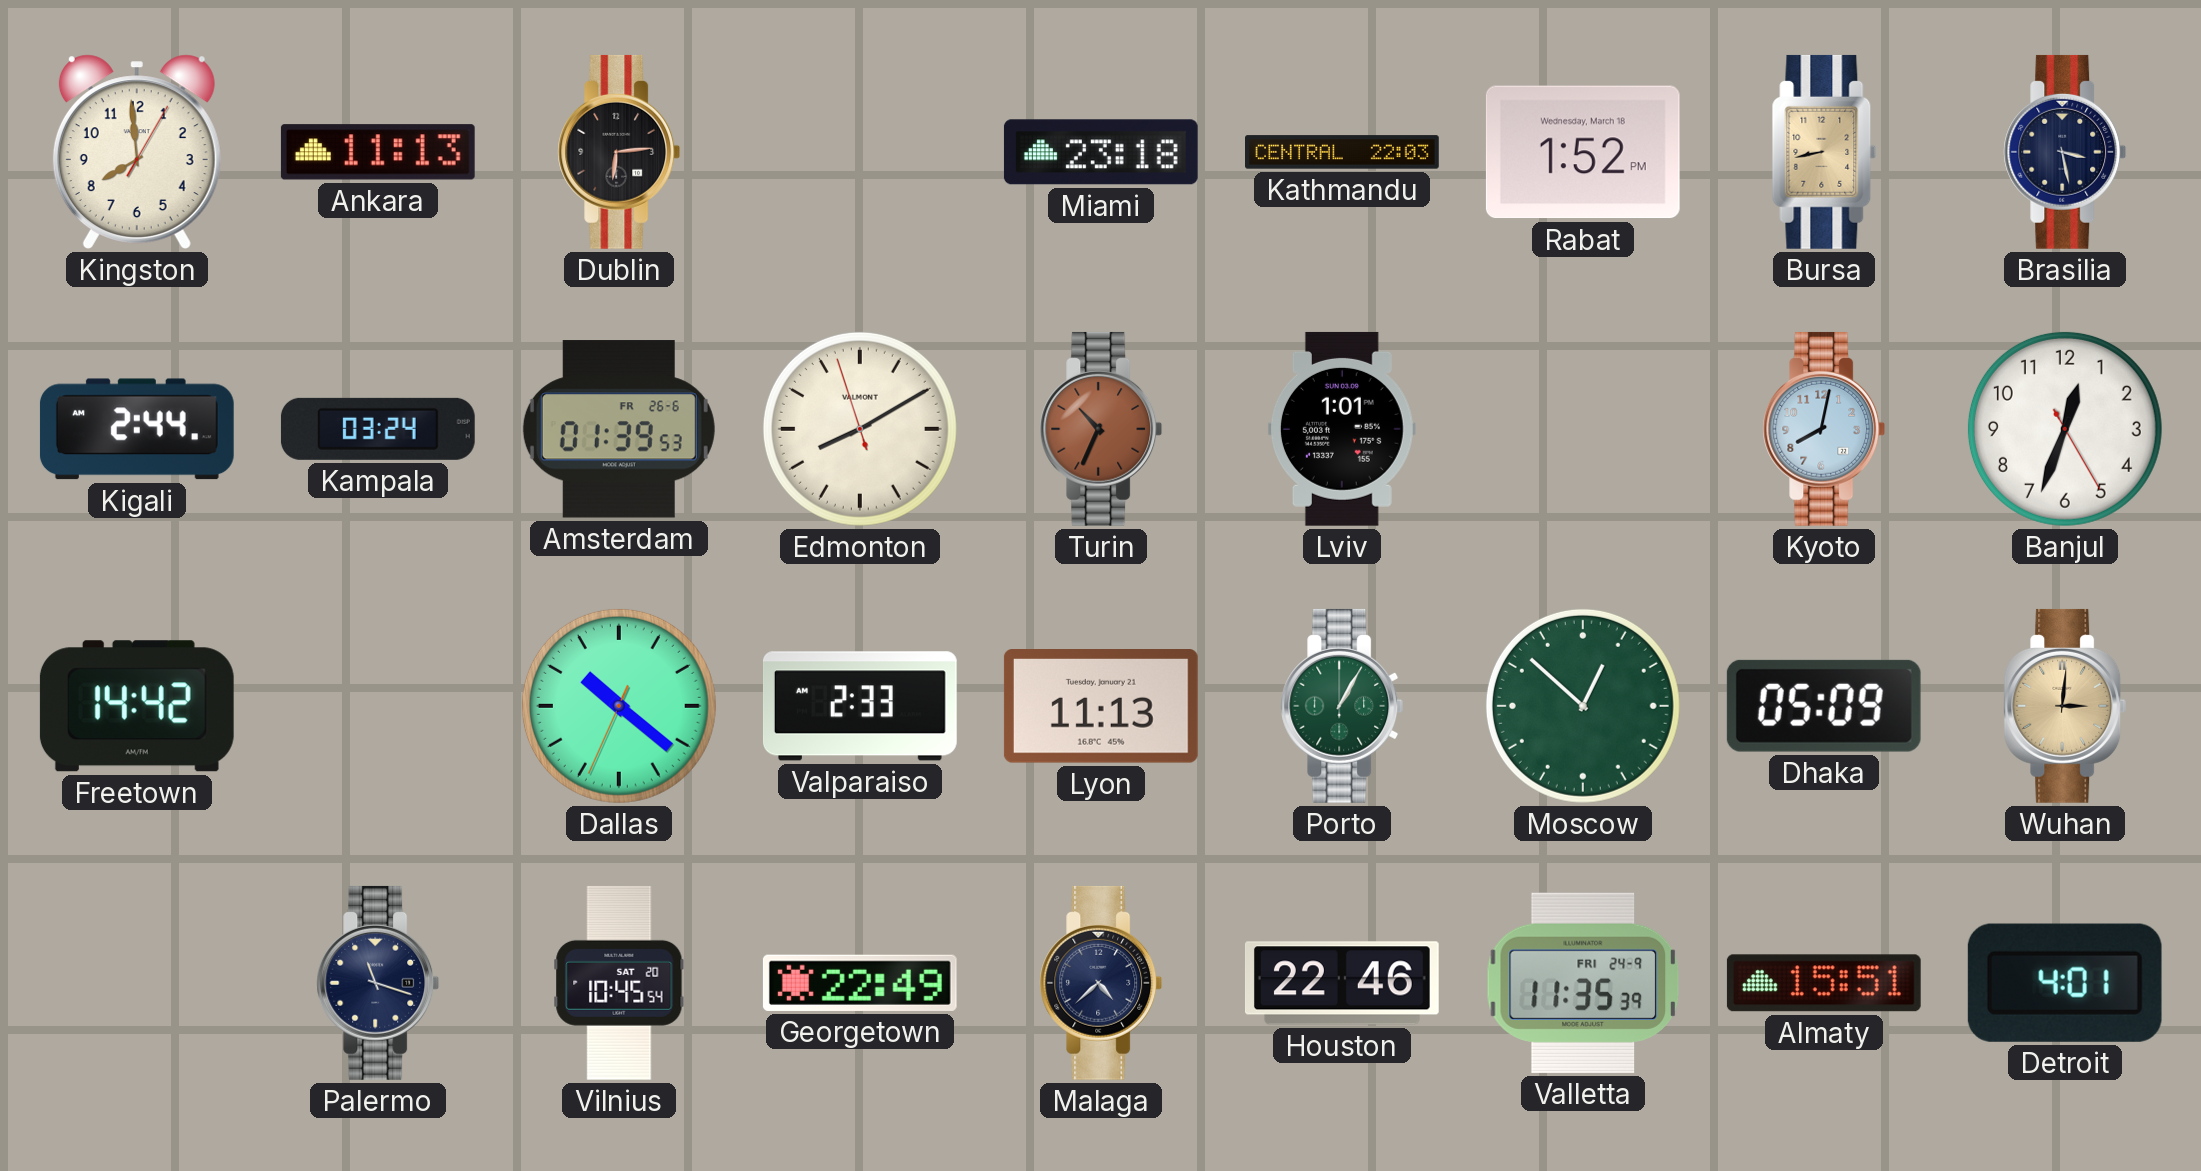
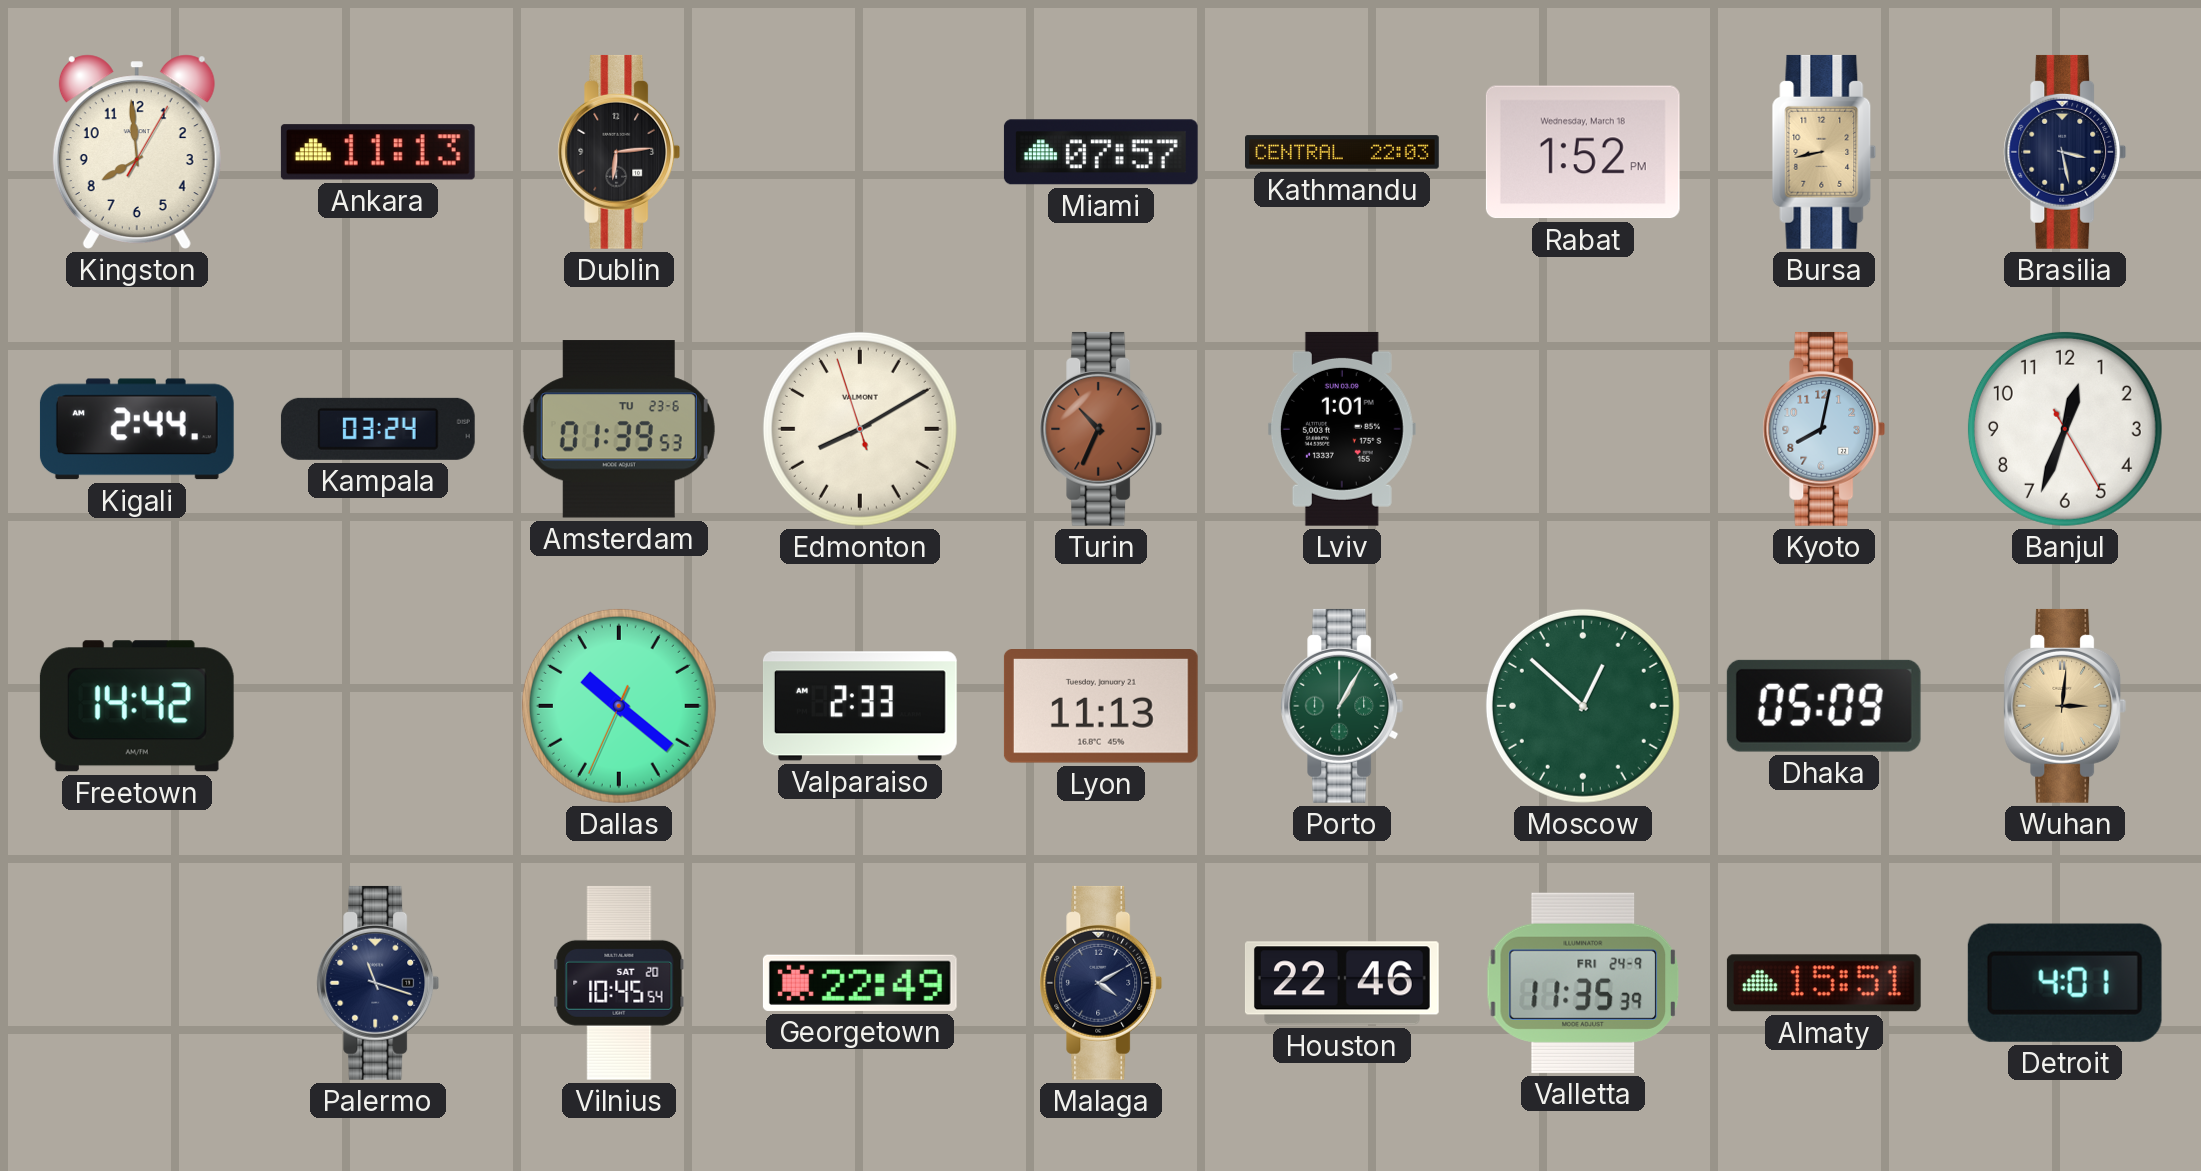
Miami: 23:18 -> 07:57 (1101, 152)
Amsterdam date: FR 26-6 -> TU 23-6 (619, 429)
Malaga: 4:38 -> 4:10 (1101, 983)
